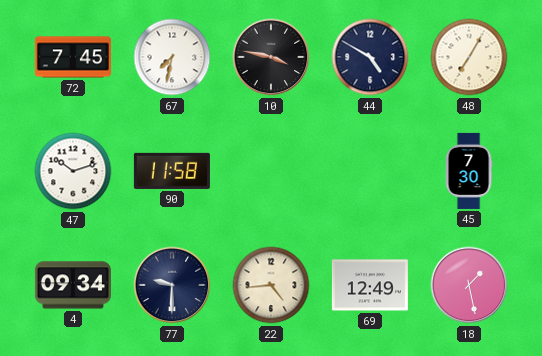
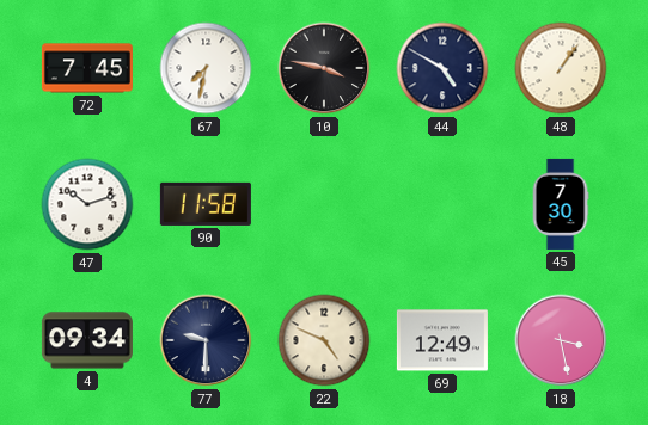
48: 7:05 -> 1:06 (561, 68)
22: 4:44 -> 4:49 (324, 340)
18: 1:28 -> 3:28 (561, 340)
